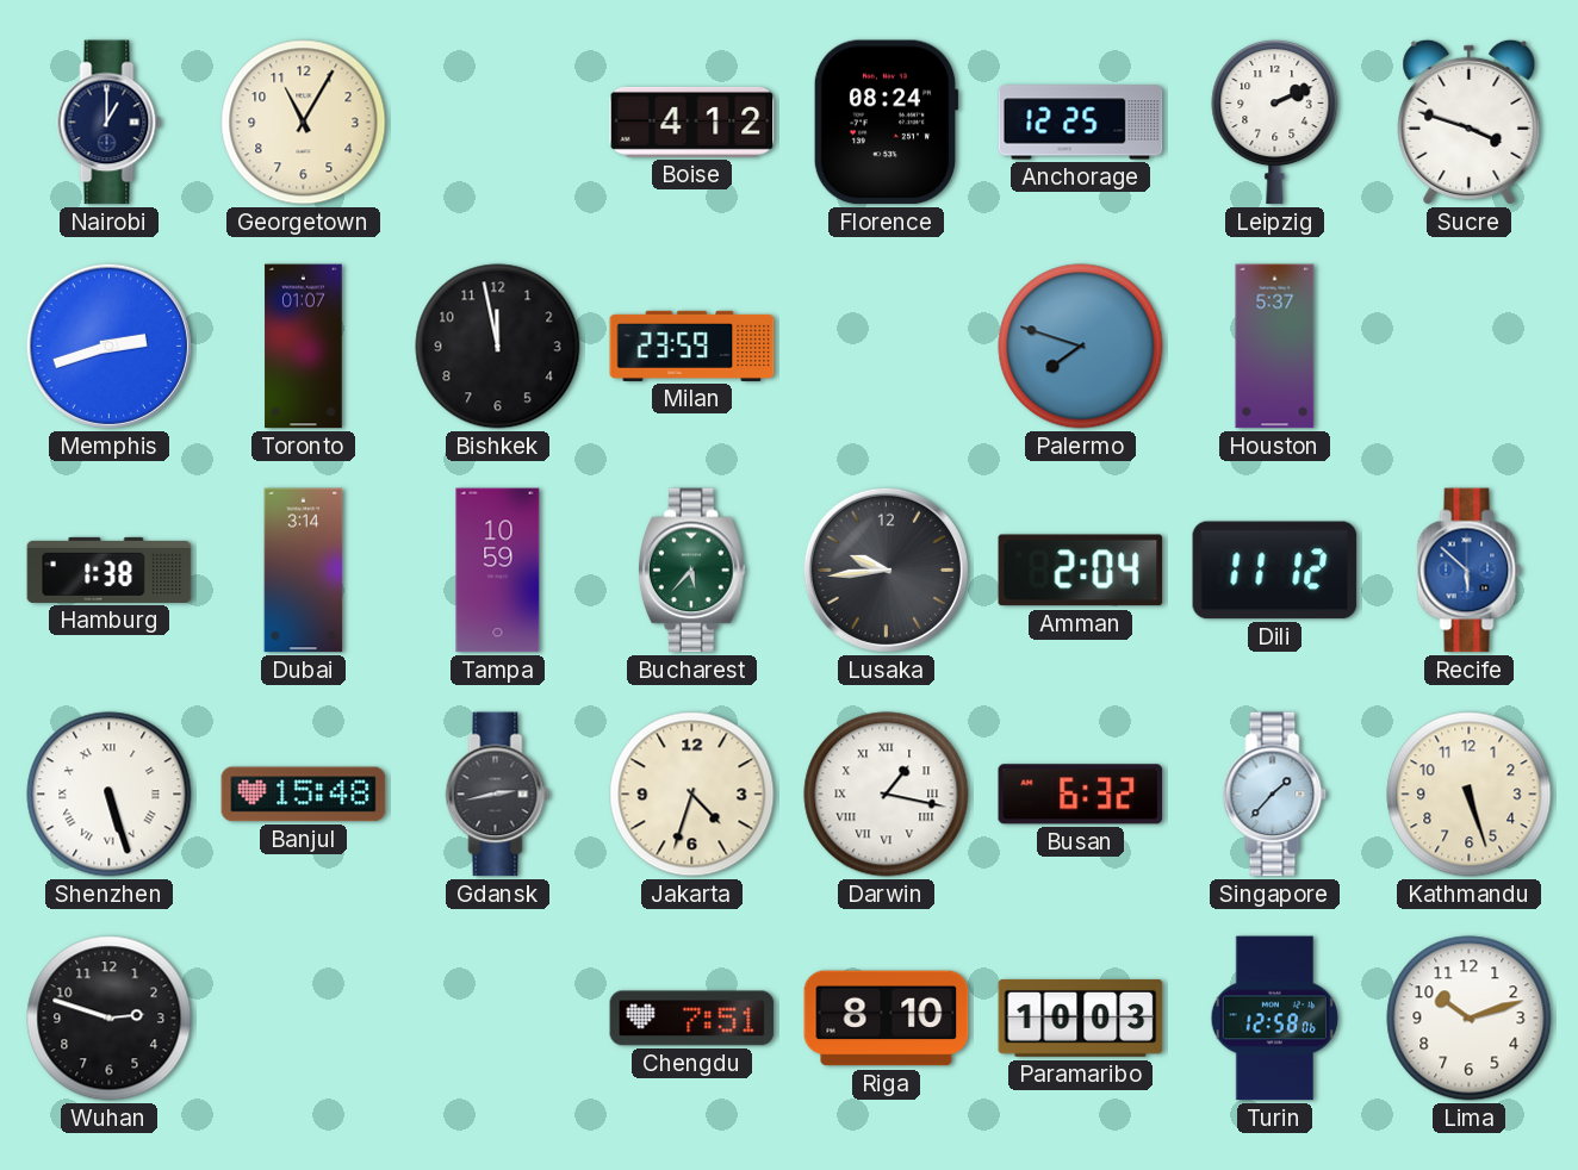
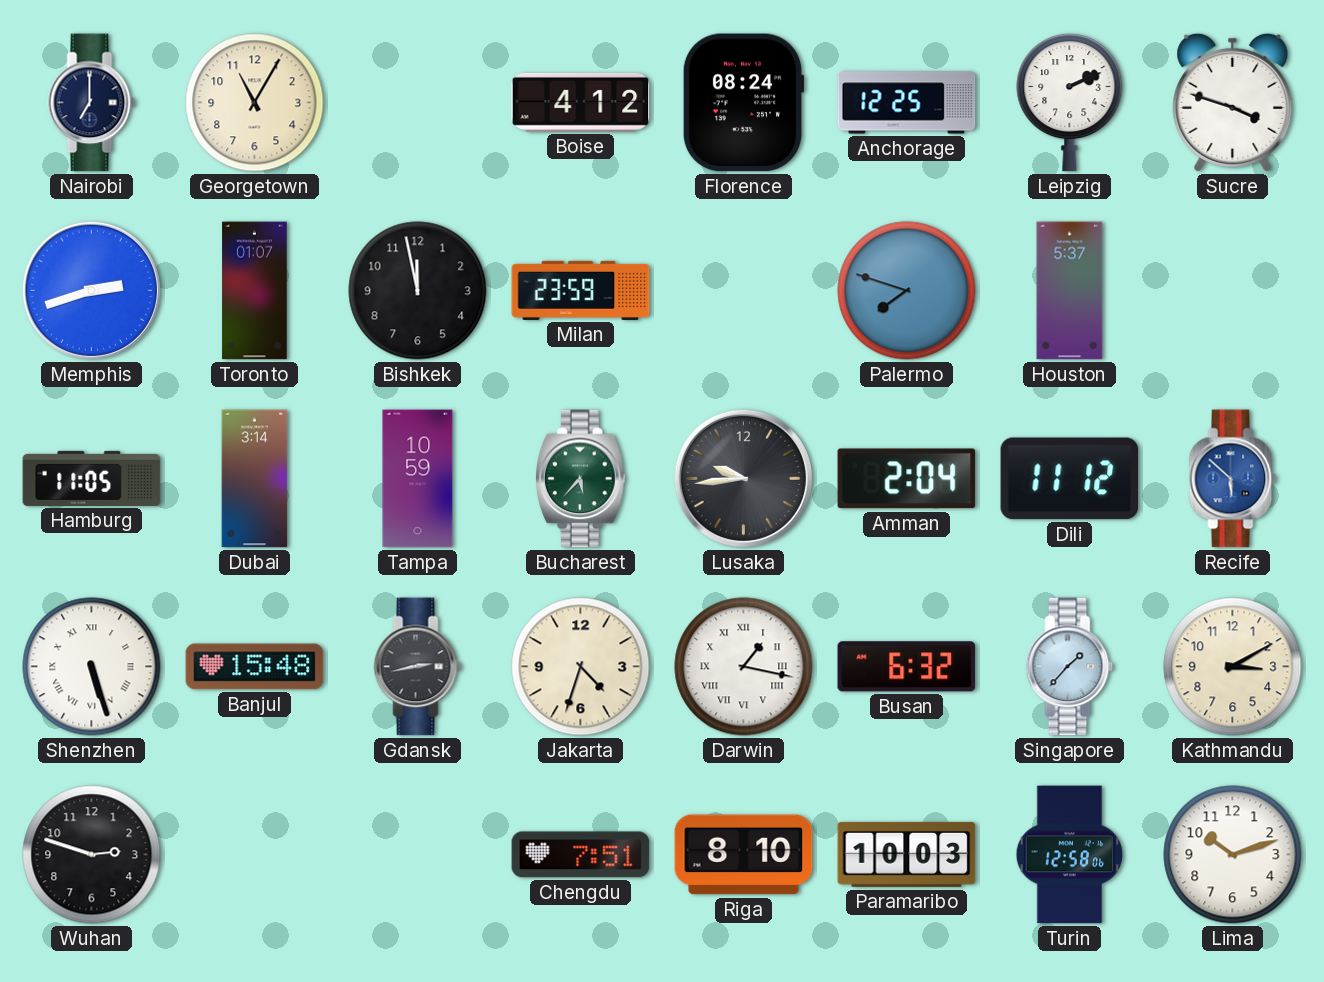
Nairobi: 1:00 -> 7:00 (92, 103)
Hamburg: 1:38 -> 11:05 (92, 478)
Kathmandu: 5:27 -> 3:10 (1233, 667)
